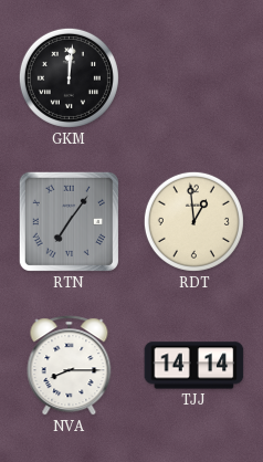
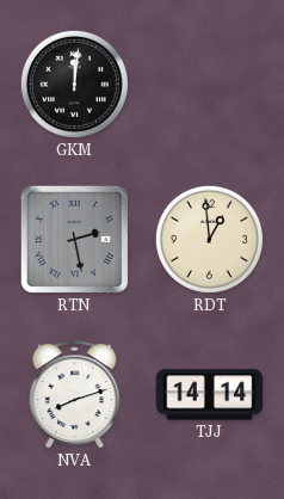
RTN: 7:06 -> 2:28 (74, 239)
NVA: 8:15 -> 8:12 (75, 395)
